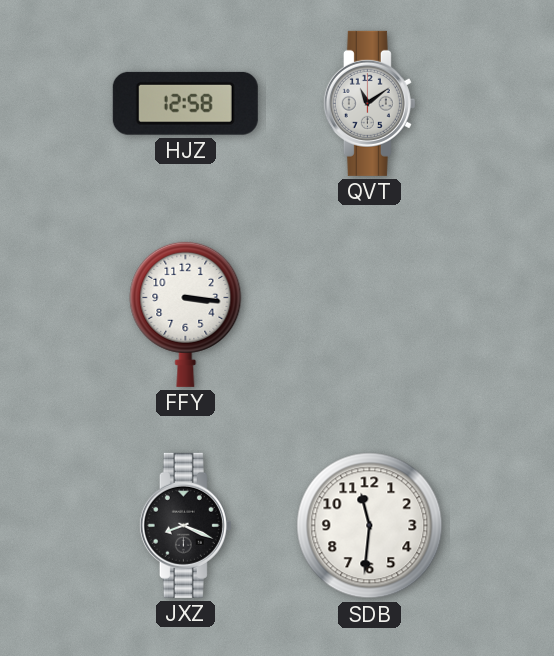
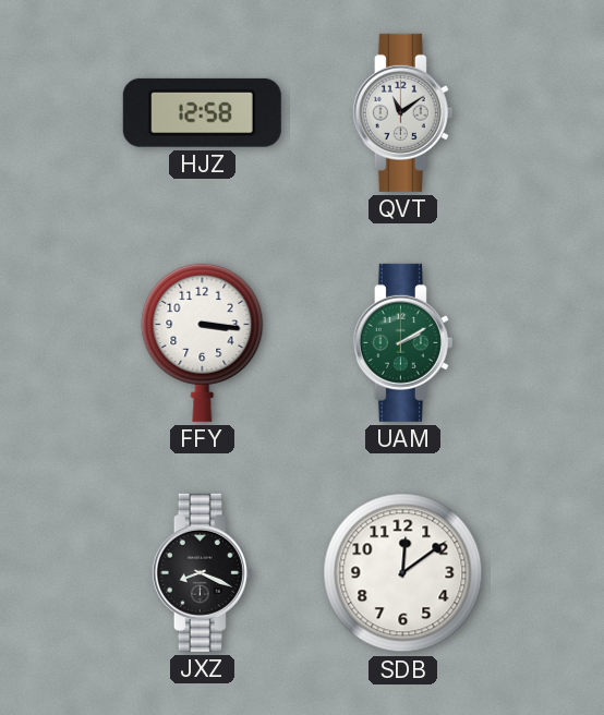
UAM: none -> 2:10 (402, 342)
SDB: 11:31 -> 12:09 (403, 573)
